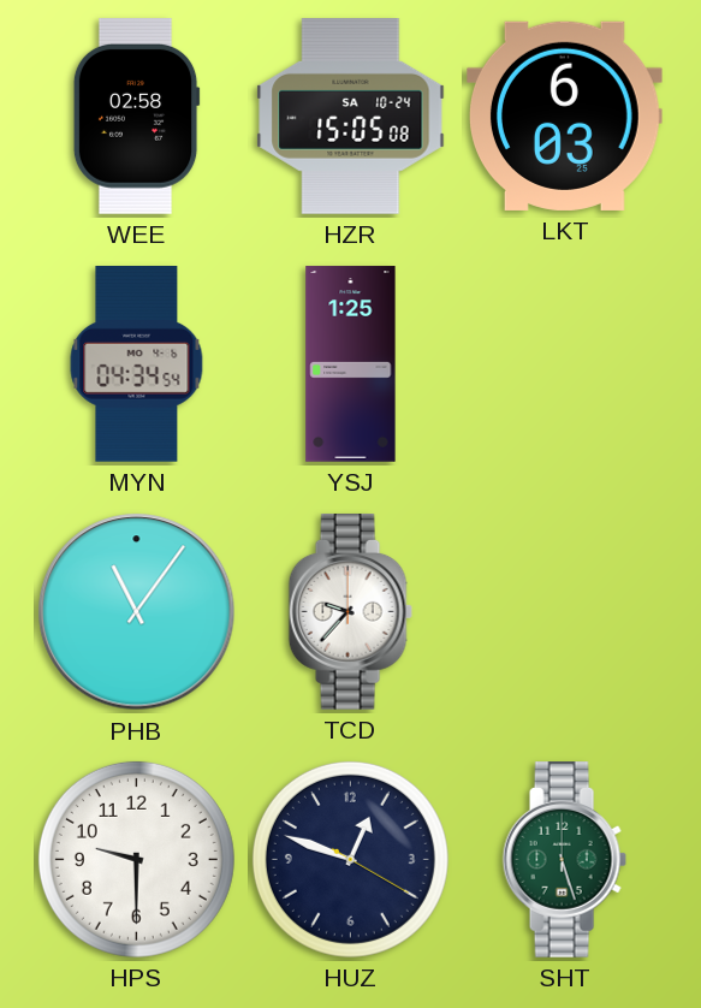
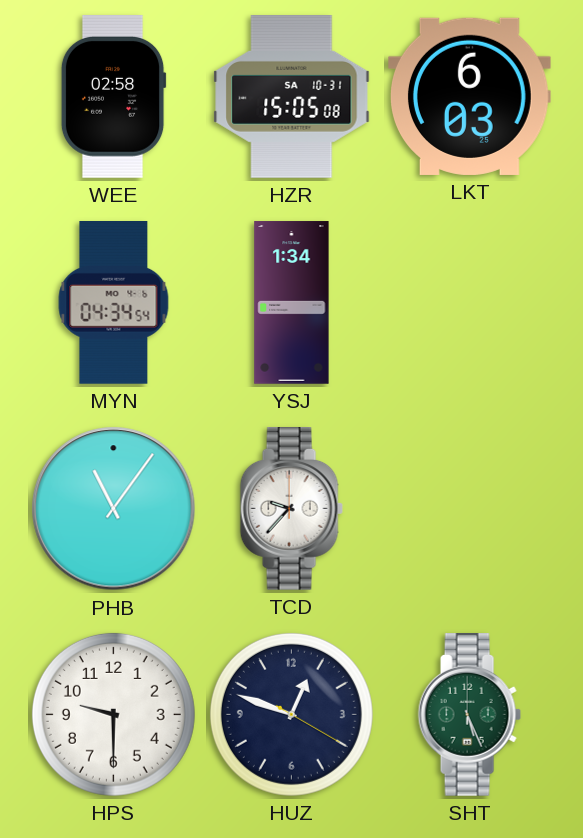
HZR date: SA 10-24 -> SA 10-31 (292, 97)
YSJ: 1:25 -> 1:34 (292, 303)
SHT: 5:27 -> 5:26 (469, 715)
